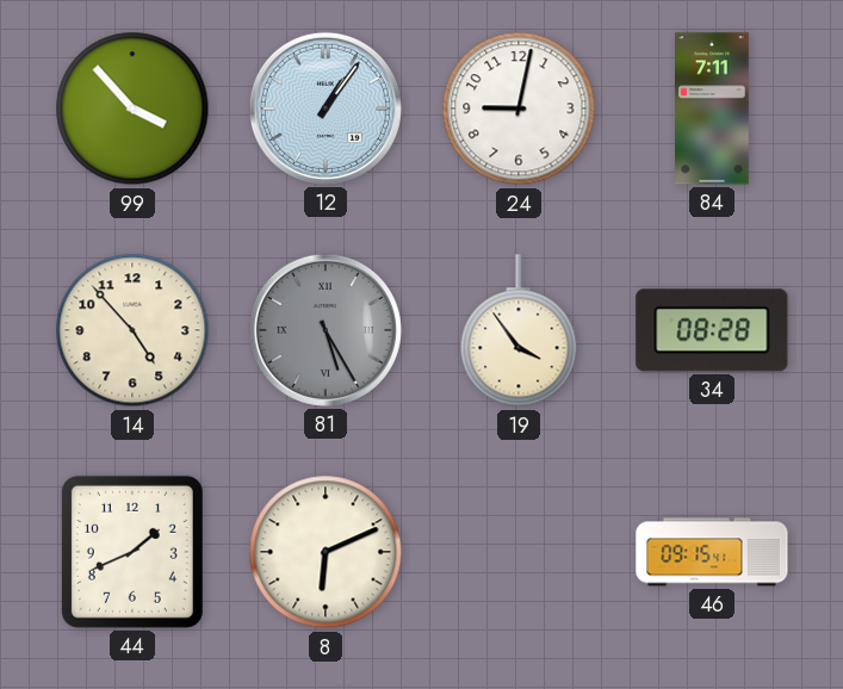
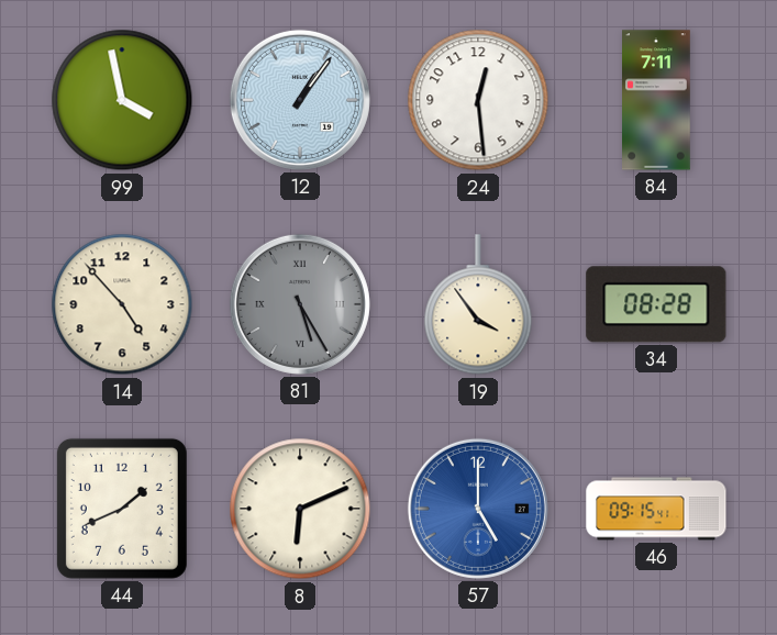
99: 3:53 -> 3:58 (122, 100)
24: 9:02 -> 12:29 (478, 100)
57: none -> 5:00 (478, 509)
